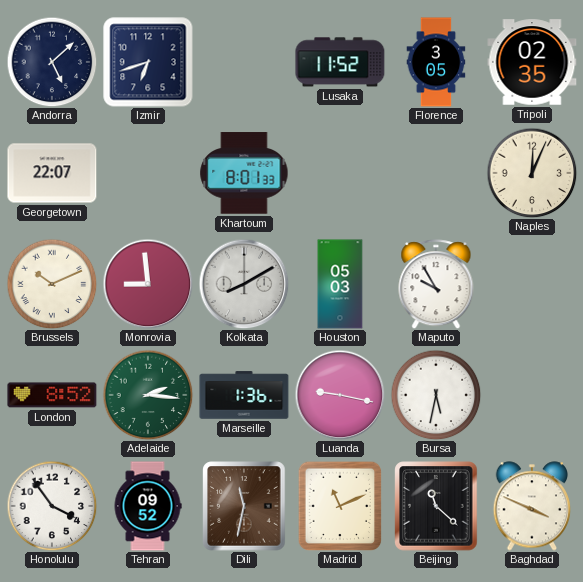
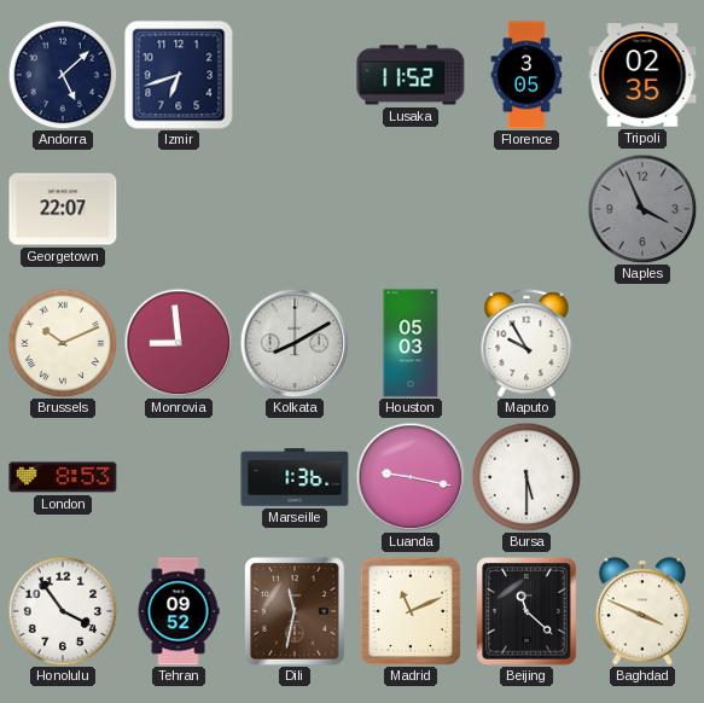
Khartoum: 8:01 -> none (244, 173)
Naples: 12:04 -> 3:56 (642, 209)
Naples dial: cream -> grey (642, 209)
London: 8:52 -> 8:53 (63, 477)
Adelaide: 2:16 -> none (148, 395)
Bursa: 5:32 -> 5:30 (526, 477)
